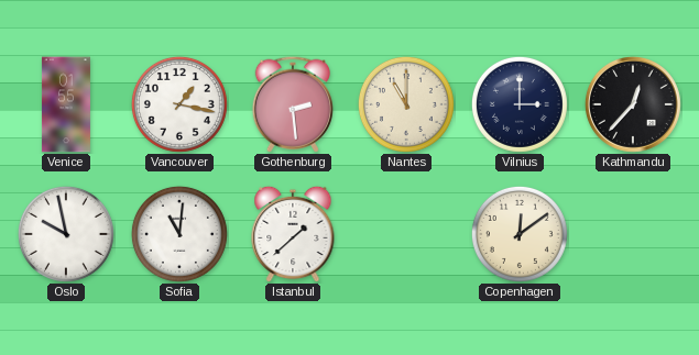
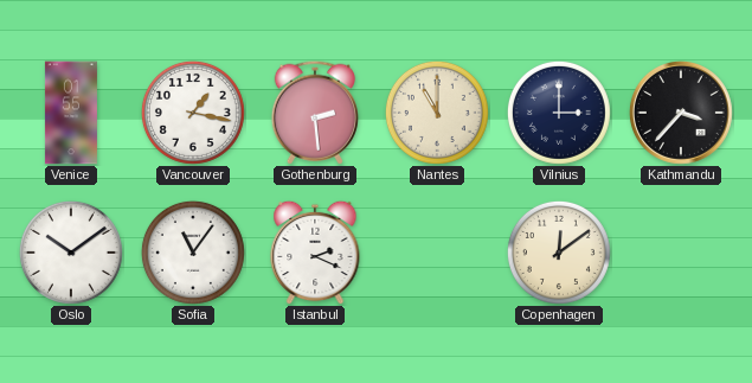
Kathmandu: 12:37 -> 3:37 (681, 113)
Oslo: 9:58 -> 10:09 (71, 253)
Sofia: 11:01 -> 11:06 (193, 253)
Istanbul: 1:38 -> 2:19 (315, 253)
